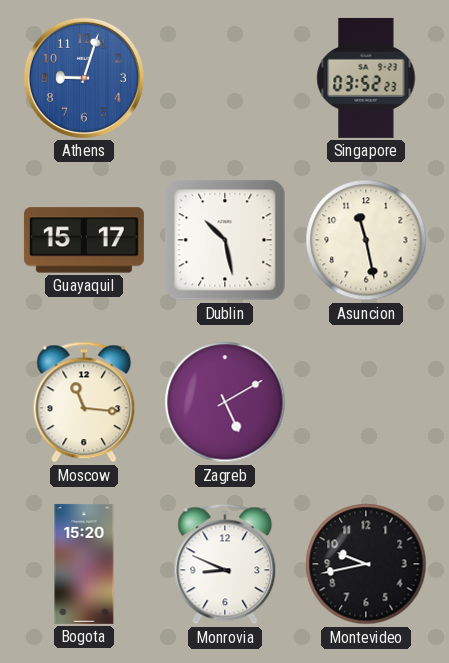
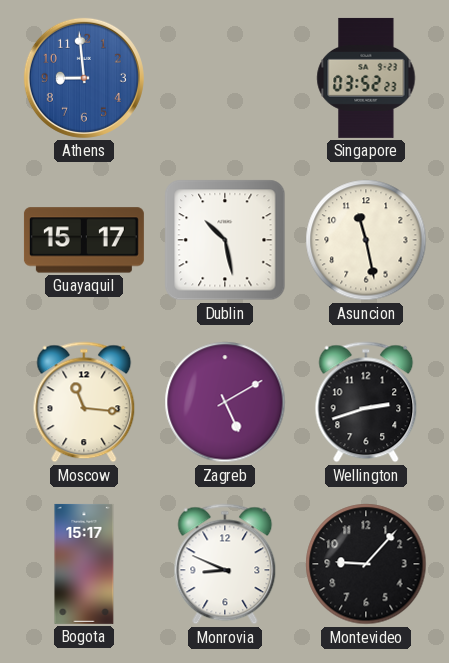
Athens: 9:03 -> 8:59 (84, 78)
Wellington: none -> 2:42 (366, 402)
Bogota: 15:20 -> 15:17 (84, 564)
Montevideo: 9:43 -> 9:07 (366, 564)
